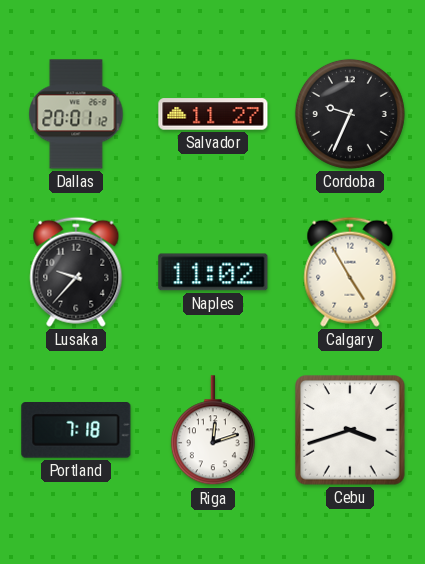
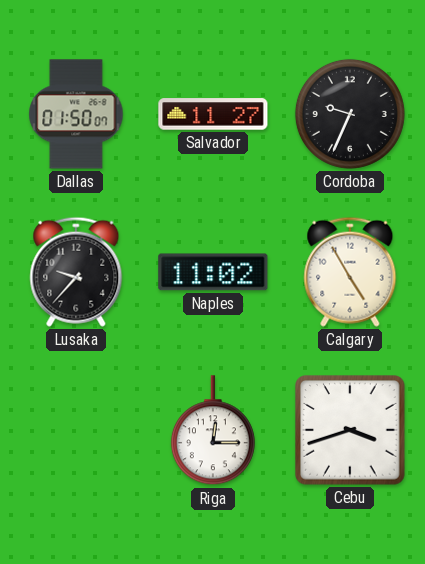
Dallas: 20:01 -> 01:50 (76, 114)
Portland: 7:18 -> none (76, 431)
Riga: 12:12 -> 12:15 (213, 431)
